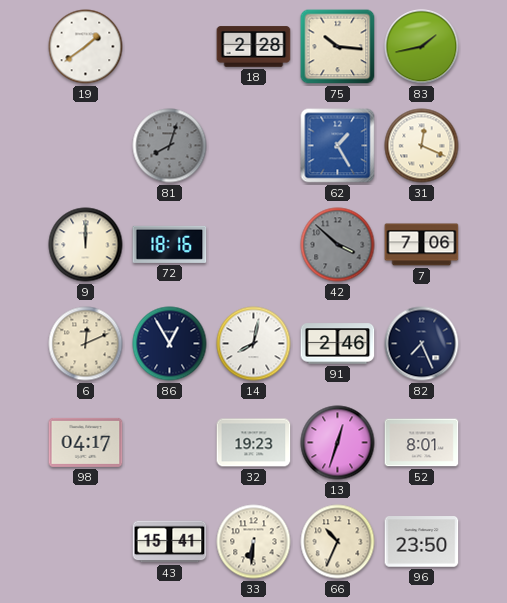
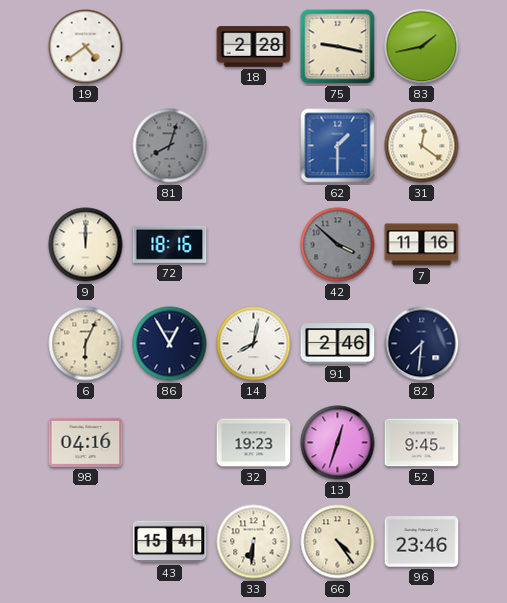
19: 1:39 -> 4:39 (86, 47)
75: 10:16 -> 9:17 (338, 47)
62: 1:25 -> 1:30 (338, 146)
31: 12:19 -> 12:21 (422, 146)
7: 7:06 -> 11:16 (422, 245)
6: 12:11 -> 6:04 (86, 344)
82: 7:26 -> 7:31 (422, 344)
98: 04:17 -> 04:16 (86, 442)
52: 8:01 -> 9:45 (422, 443)
66: 10:34 -> 4:24 (338, 542)
96: 23:50 -> 23:46 (422, 542)
